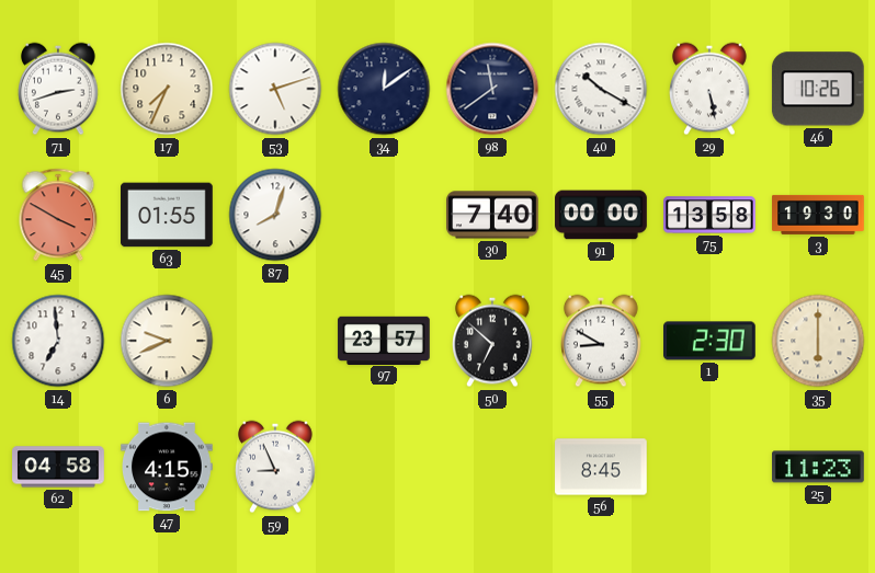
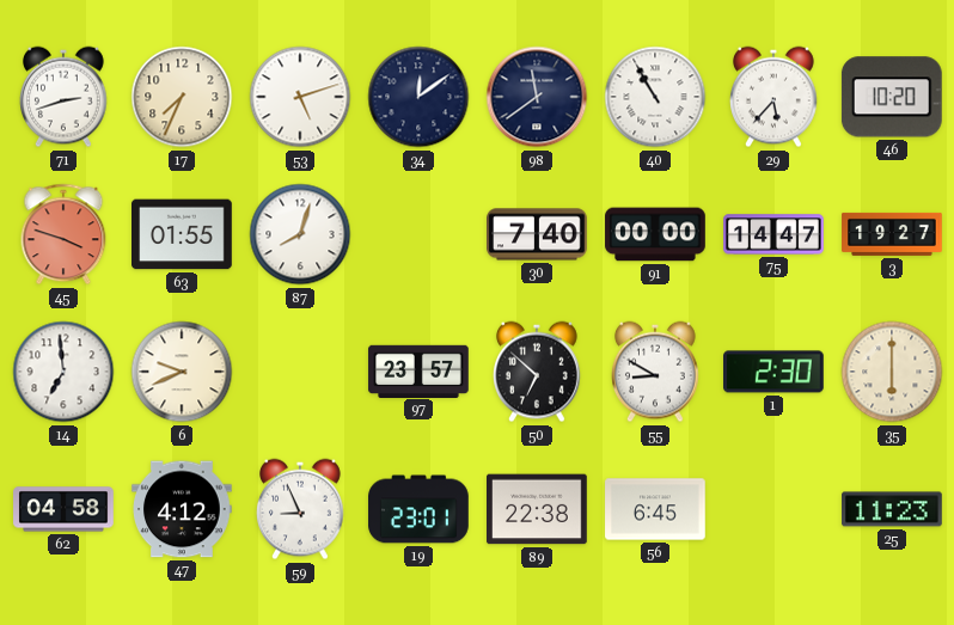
40: 10:20 -> 10:55 (655, 97)
29: 5:28 -> 5:37 (775, 97)
46: 10:26 -> 10:20 (892, 97)
45: 3:50 -> 3:48 (63, 234)
75: 13:58 -> 14:47 (773, 234)
3: 19:30 -> 19:27 (892, 234)
47: 4:15 -> 4:12 (182, 509)
19: none -> 23:01 (418, 509)
89: none -> 22:38 (537, 509)
56: 8:45 -> 6:45 (655, 509)
